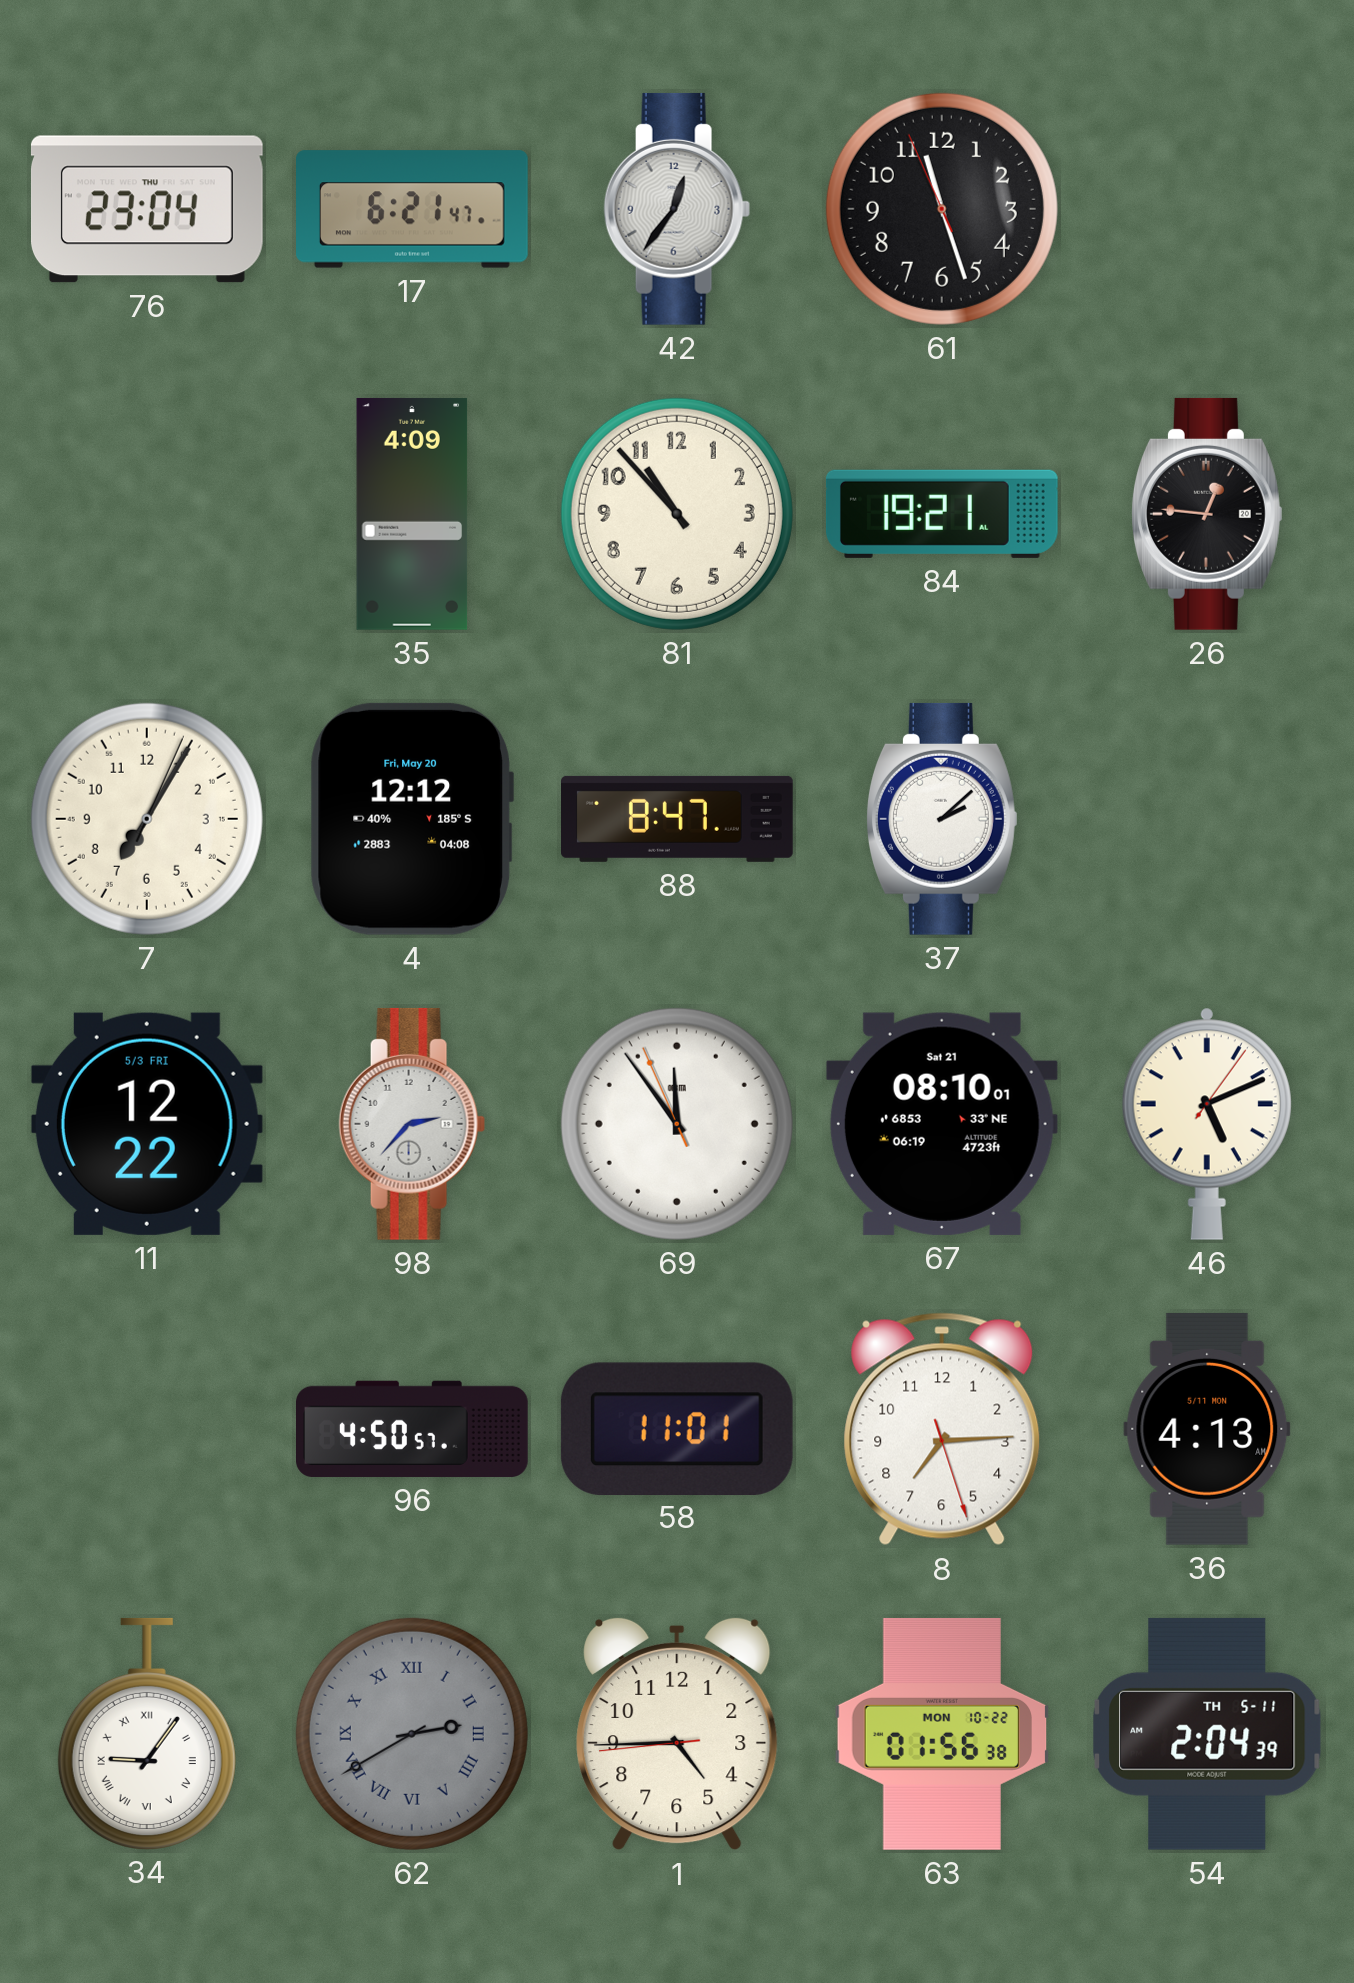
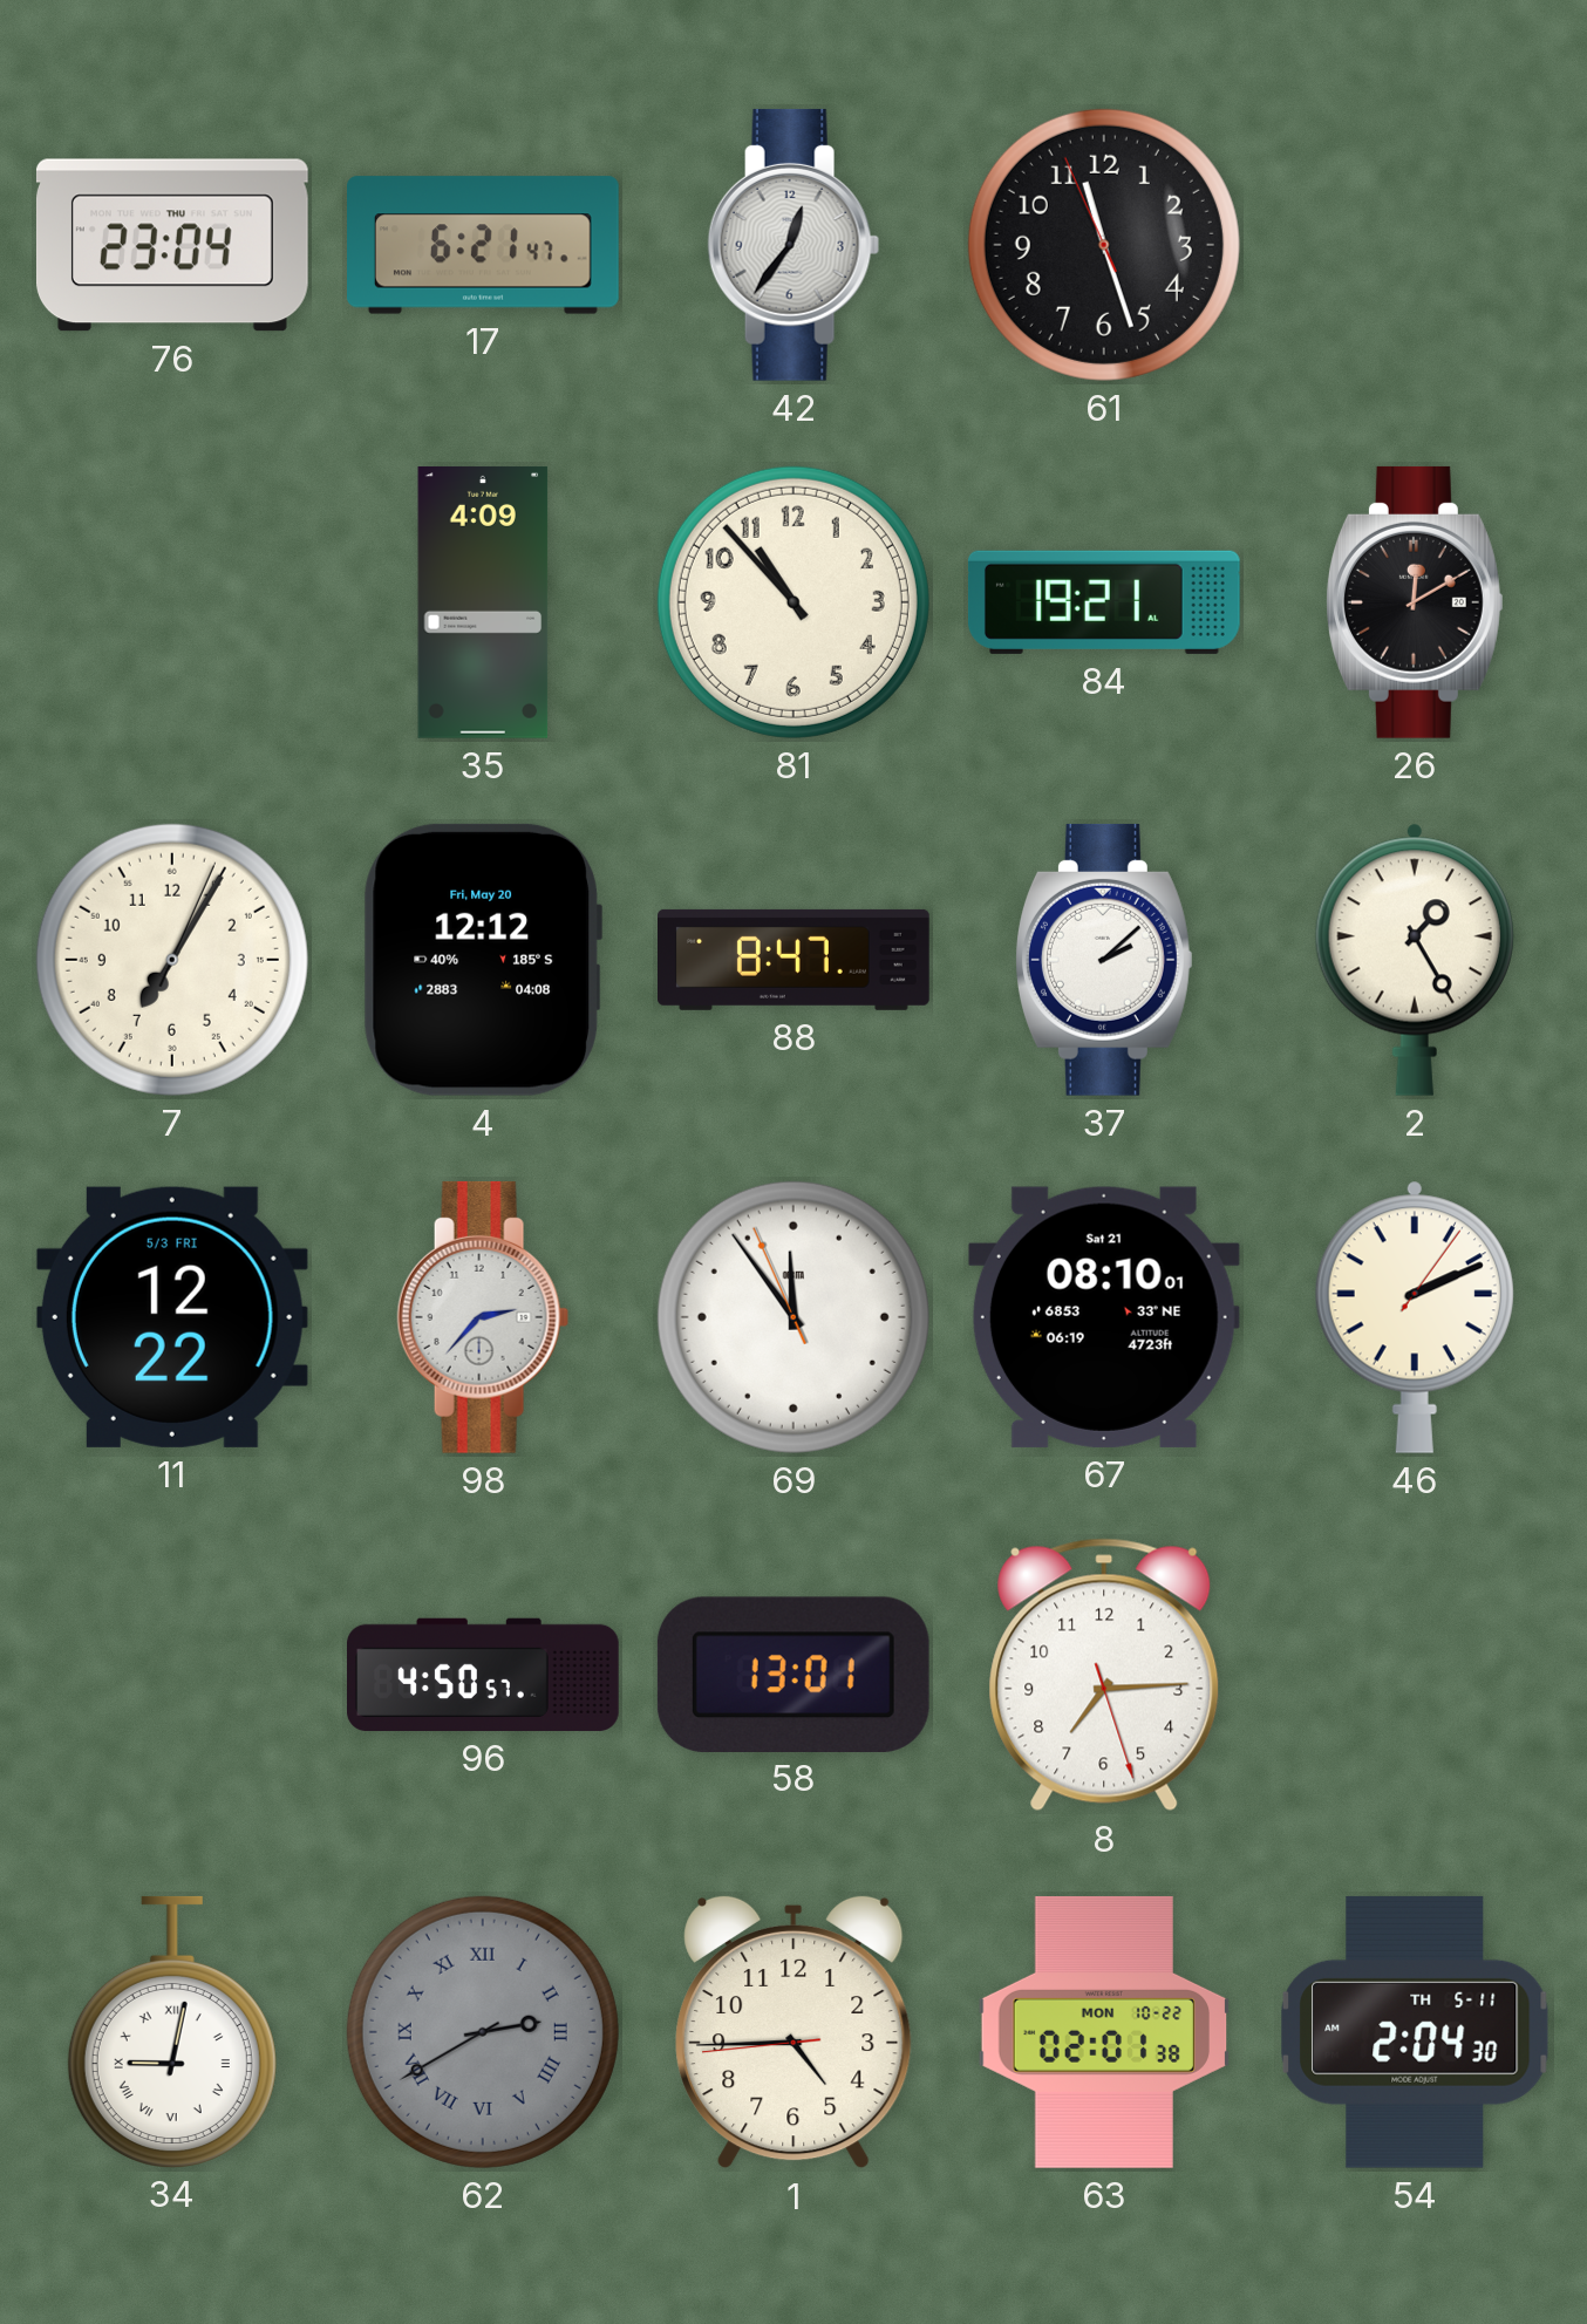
26: 12:46 -> 12:10 (1415, 602)
2: none -> 1:25 (1415, 960)
46: 5:11 -> 2:11 (1415, 1317)
58: 11:01 -> 13:01 (793, 1674)
36: 4:13 -> none (1207, 1429)
34: 9:06 -> 9:02 (172, 2031)
63: 01:56 -> 02:01 (1104, 2032)
54: 2:04:39 -> 2:04:30 (1415, 2032)
